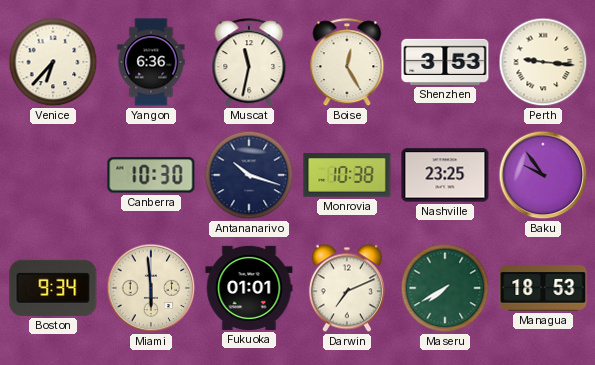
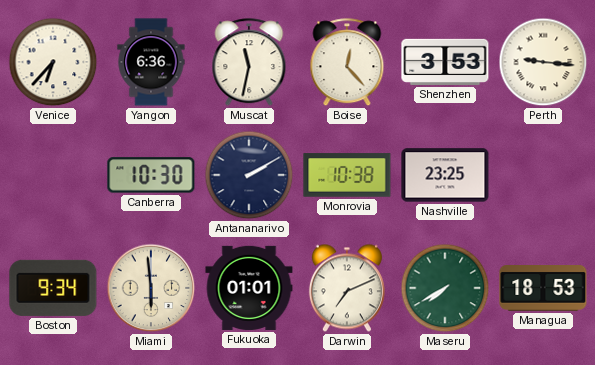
Boise: 12:25 -> 12:23 (347, 63)
Antananarivo: 10:18 -> 2:10 (249, 175)
Baku: 9:54 -> none (543, 175)
